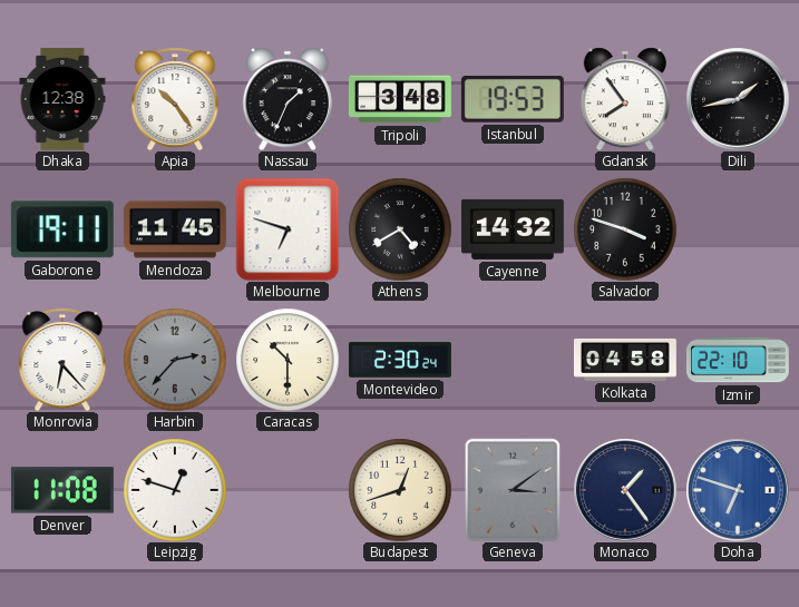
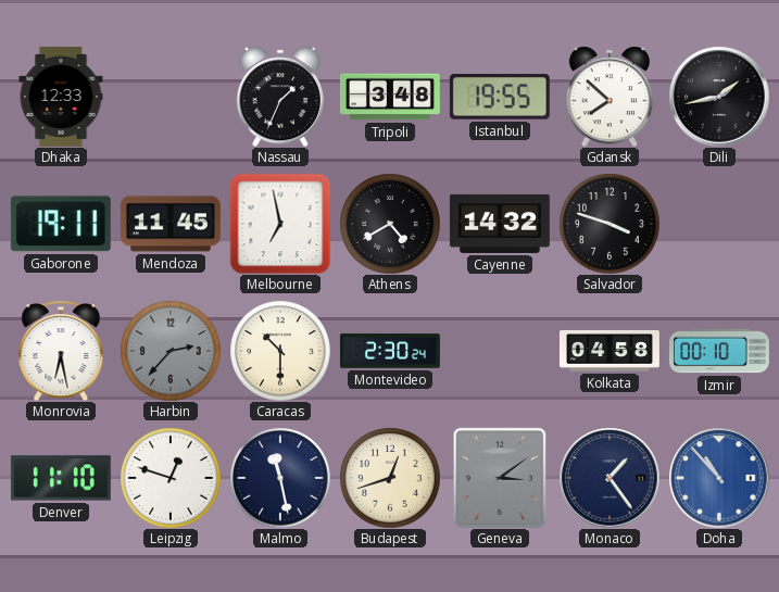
Dhaka: 12:38 -> 12:33 (61, 97)
Apia: 10:24 -> none (175, 99)
Istanbul: 19:53 -> 19:55 (500, 98)
Gdansk: 7:54 -> 7:52 (608, 97)
Melbourne: 6:48 -> 6:58 (280, 224)
Monrovia: 6:23 -> 6:28 (61, 351)
Izmir: 22:10 -> 00:10 (719, 351)
Denver: 11:08 -> 11:10 (61, 478)
Malmo: none -> 11:28 (280, 478)
Doha: 6:48 -> 10:53 (719, 478)
